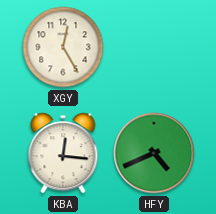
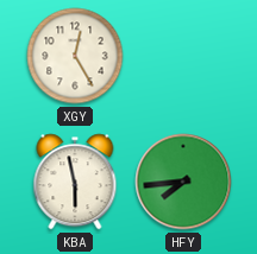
KBA: 12:16 -> 5:58 (75, 182)
HFY: 4:41 -> 7:44 (183, 182)
